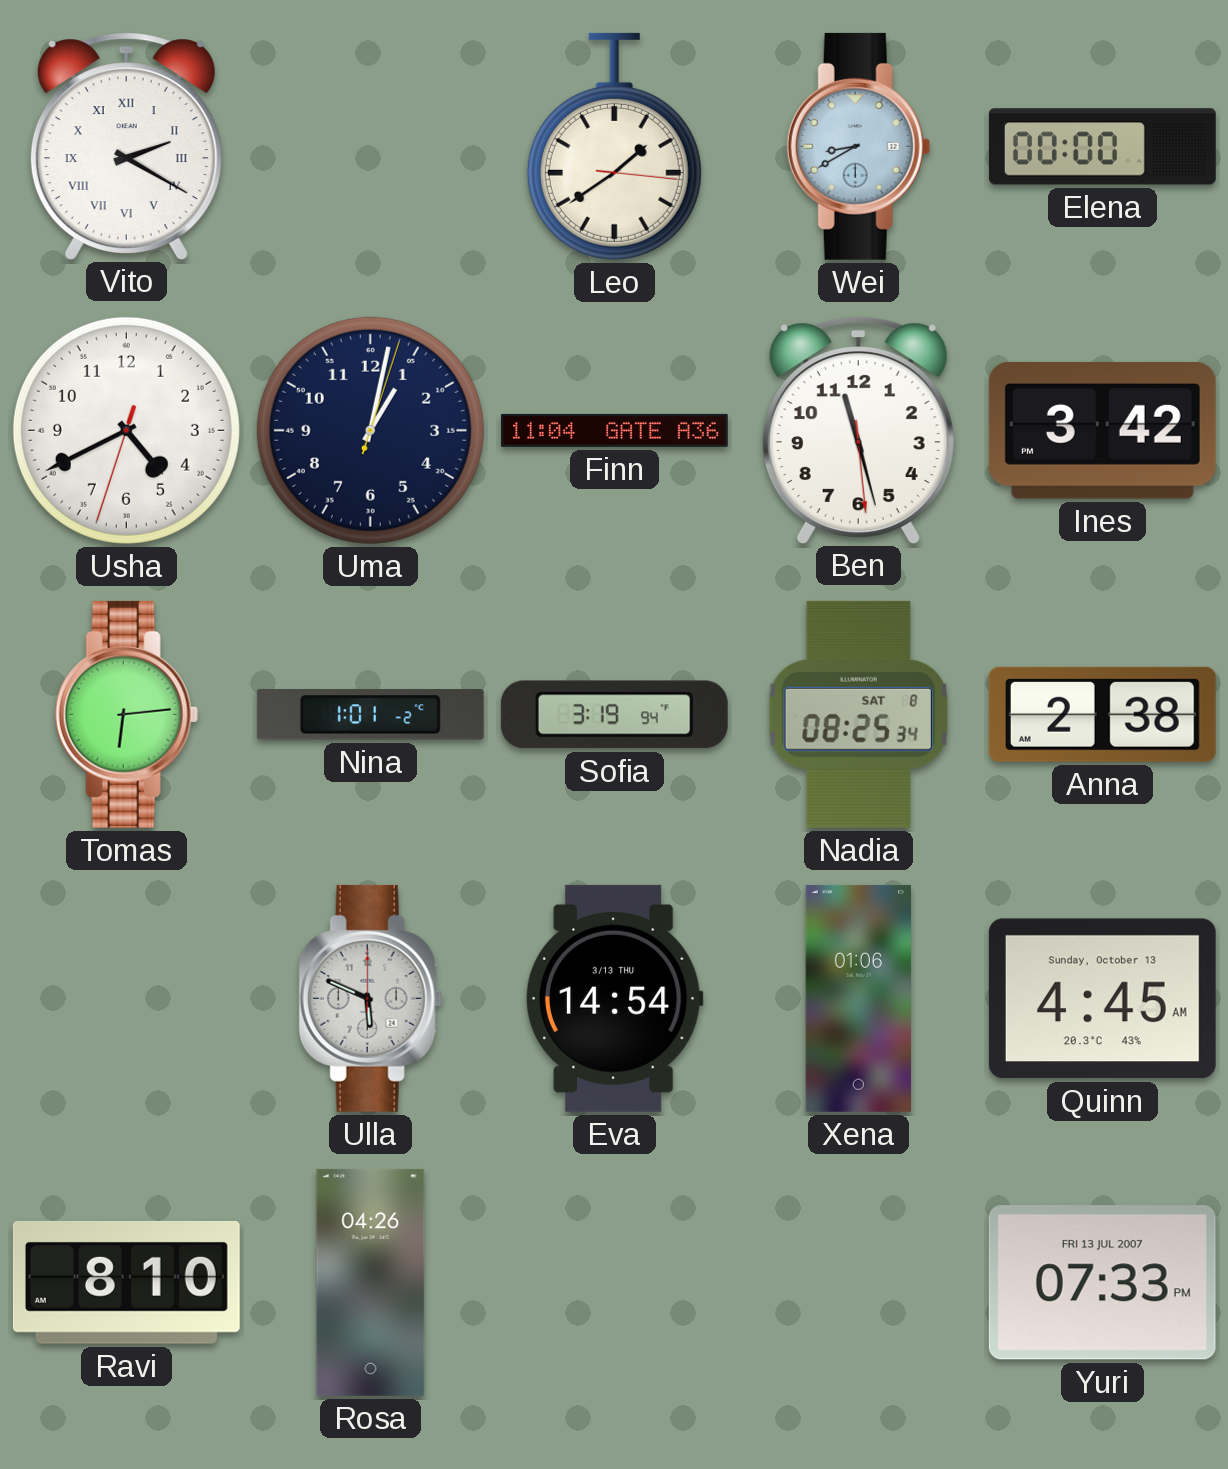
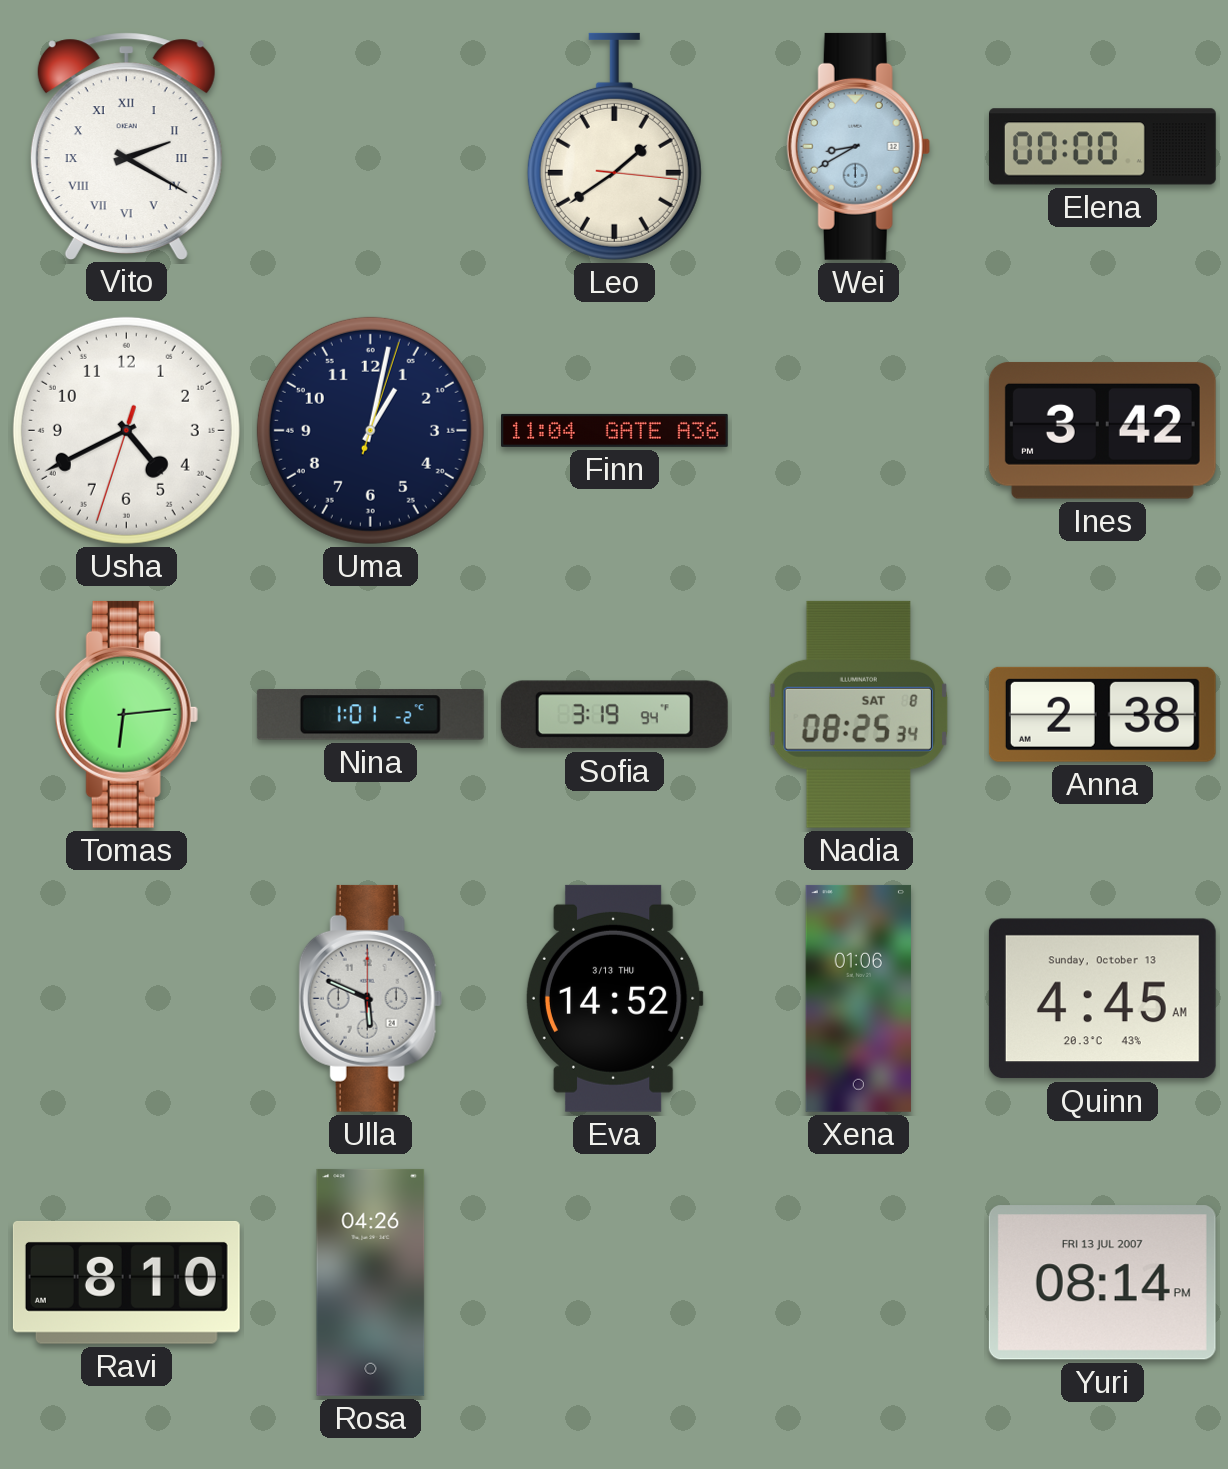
Ben: 11:27 -> none (858, 430)
Eva: 14:54 -> 14:52 (614, 998)
Yuri: 07:33 -> 08:14 (1102, 1283)
